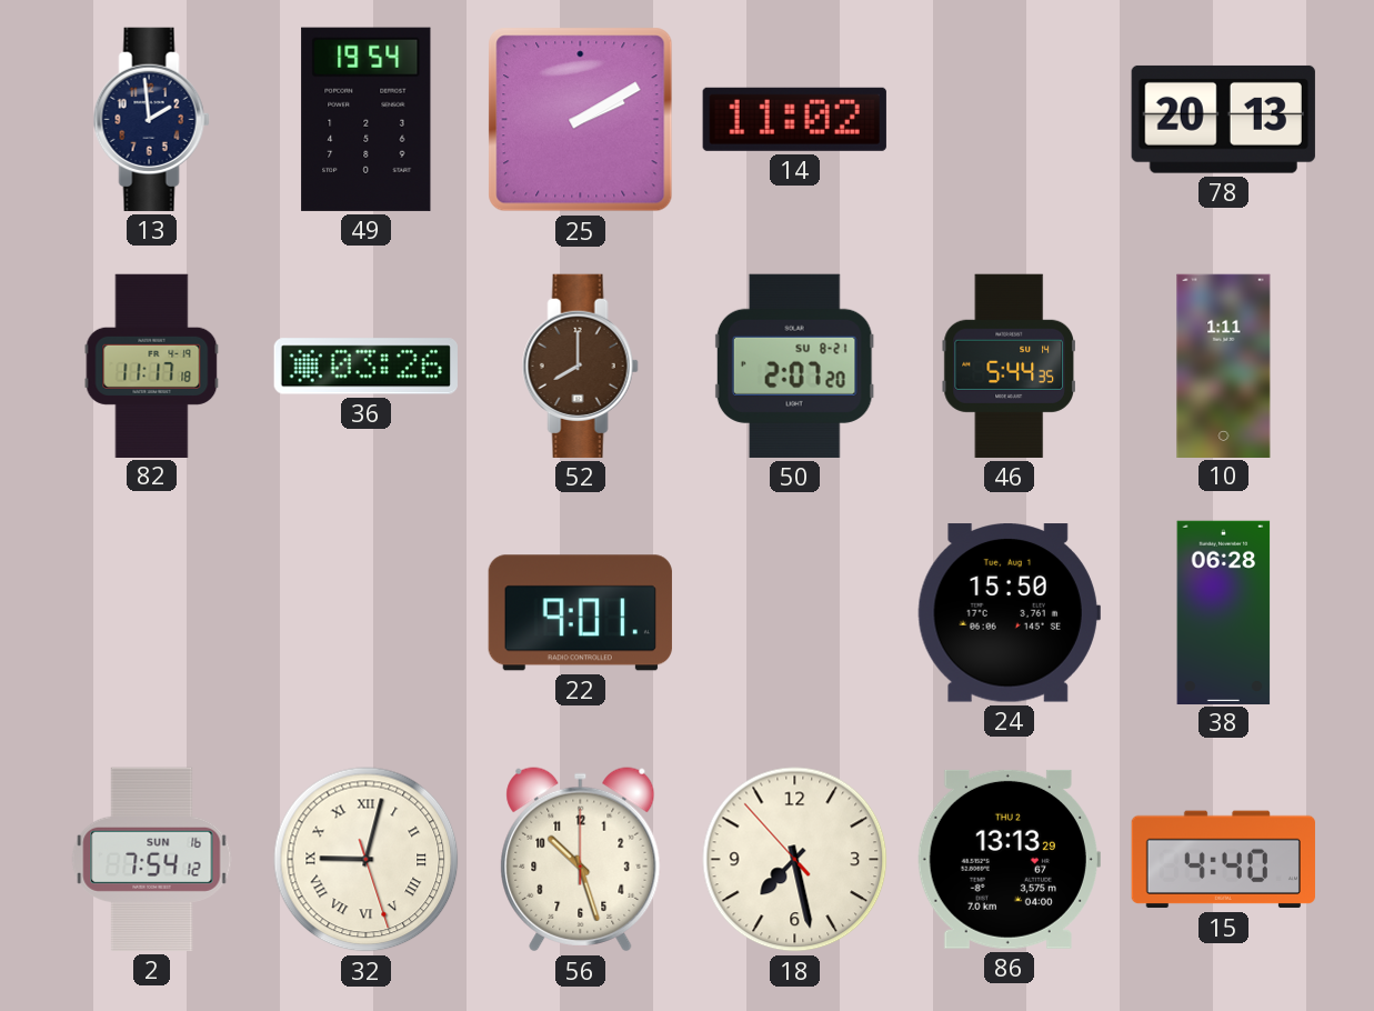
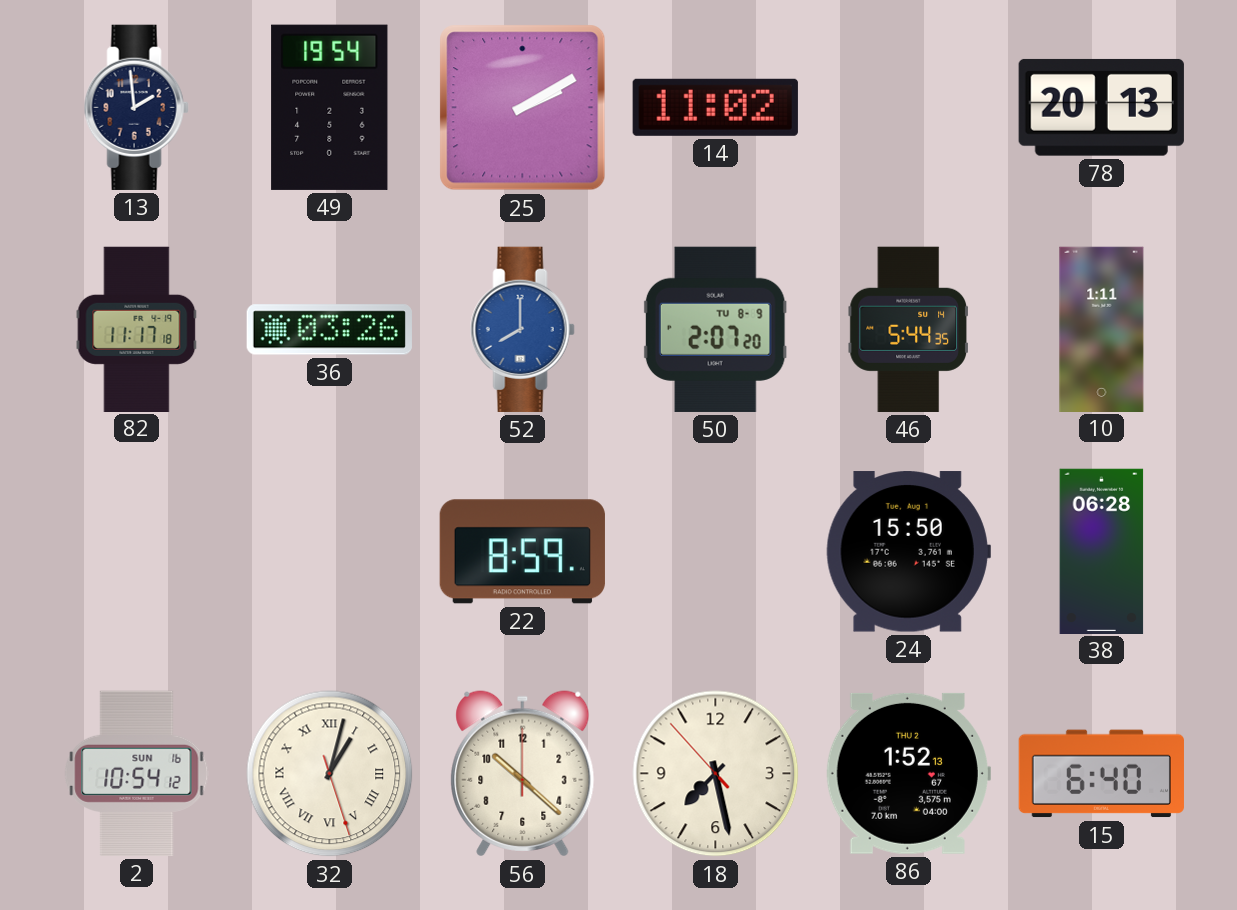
52 dial: brown -> blue (522, 329)
50 date: SU 8-21 -> TU 8-9 (715, 329)
22: 9:01 -> 8:59 (522, 552)
2: 7:54 -> 10:54 (137, 773)
32: 9:02 -> 1:02 (330, 774)
56: 10:27 -> 10:22 (523, 774)
86: 13:13 -> 1:52 (908, 773)
15: 4:40 -> 6:40 (1101, 774)
